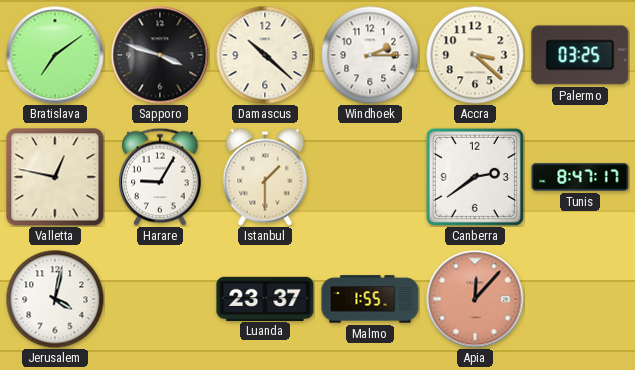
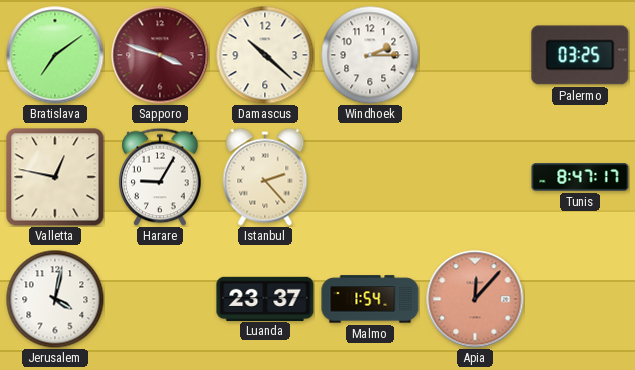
Sapporo dial: black -> burgundy (160, 55)
Accra: 3:22 -> none (475, 55)
Istanbul: 1:30 -> 2:23 (265, 177)
Canberra: 2:39 -> none (475, 177)
Malmo: 1:55 -> 1:54 (370, 299)
